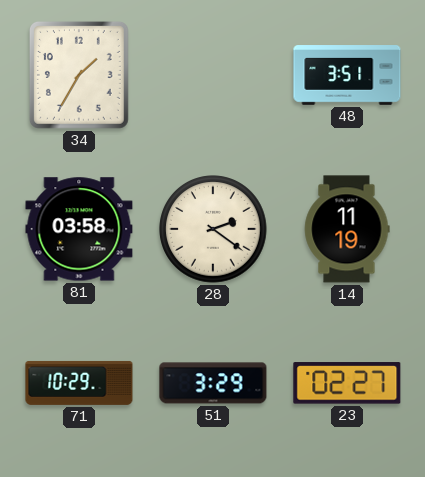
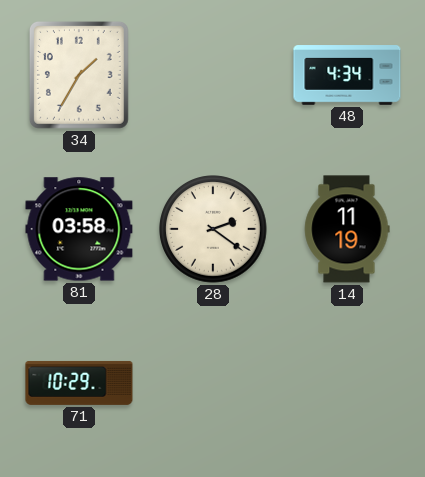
48: 3:51 -> 4:34 (347, 75)
51: 3:29 -> none (213, 383)
23: 02:27 -> none (347, 383)
